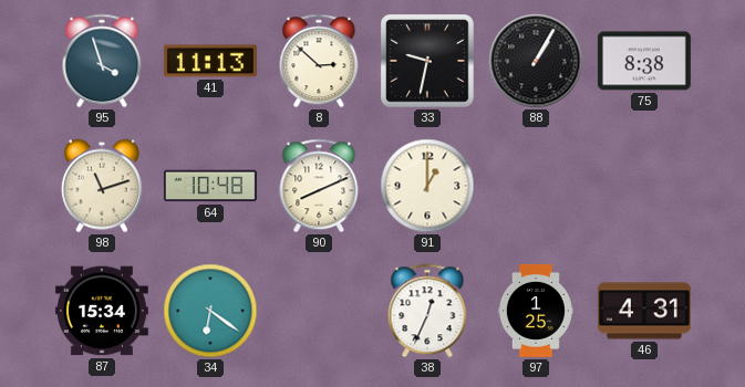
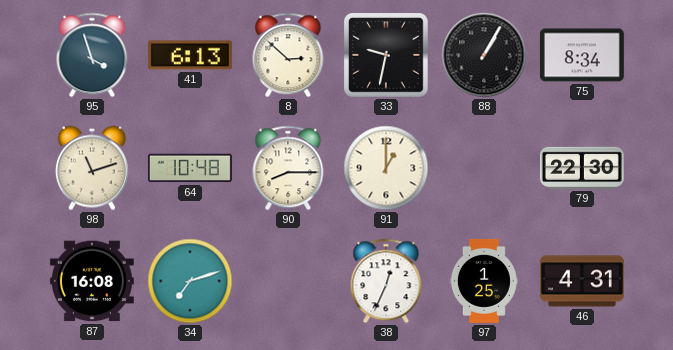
41: 11:13 -> 6:13 (190, 55)
75: 8:38 -> 8:34 (582, 55)
90: 8:11 -> 8:15 (288, 168)
79: none -> 22:30 (582, 168)
87: 15:34 -> 16:08 (92, 281)
34: 6:21 -> 7:12 (190, 281)
